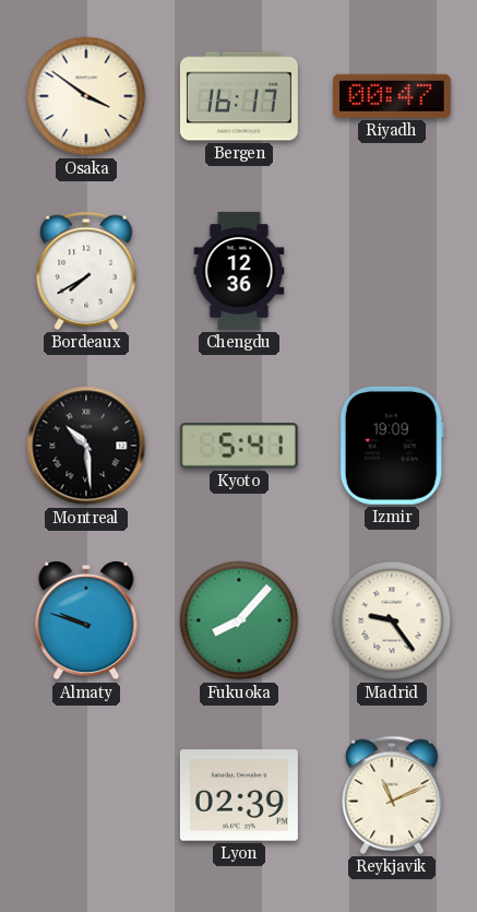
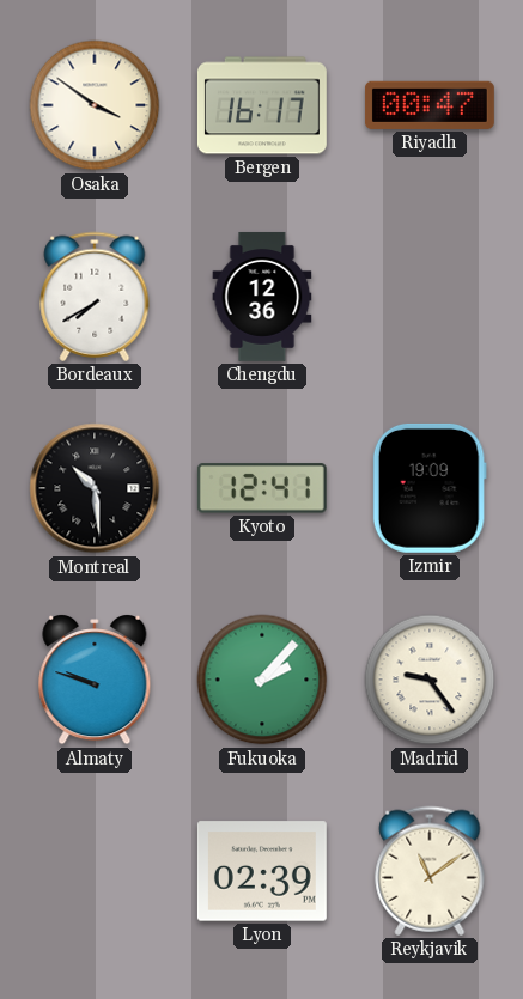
Kyoto: 5:41 -> 12:41 (262, 488)
Fukuoka: 8:07 -> 2:07 (262, 680)
Reykjavik: 11:11 -> 11:09 (430, 871)
